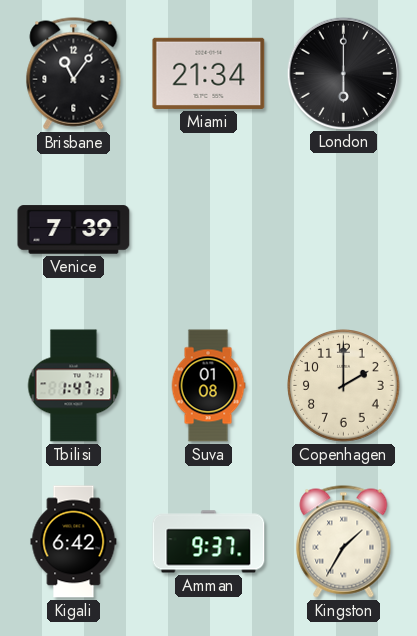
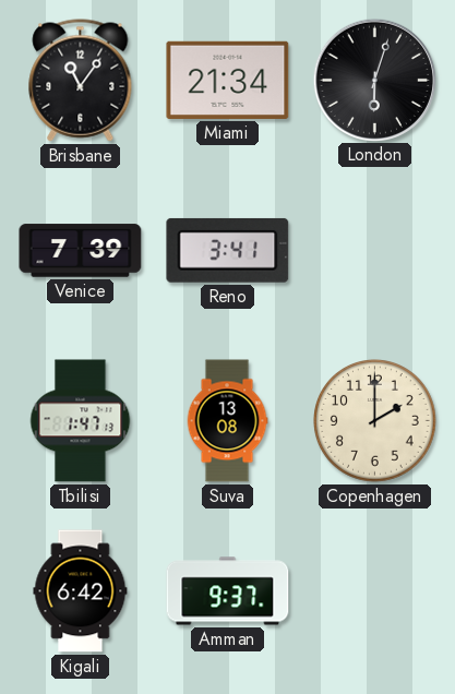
London: 6:00 -> 6:03 (374, 80)
Reno: none -> 3:41 (228, 250)
Suva: 01:08 -> 13:08 (227, 421)
Kingston: 1:35 -> none (344, 542)
